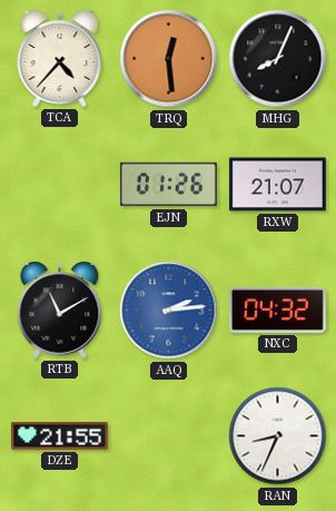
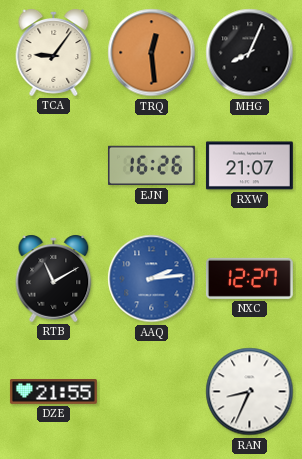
TCA: 4:37 -> 9:06 (54, 52)
EJN: 01:26 -> 16:26 (151, 166)
NXC: 04:32 -> 12:27 (249, 278)
